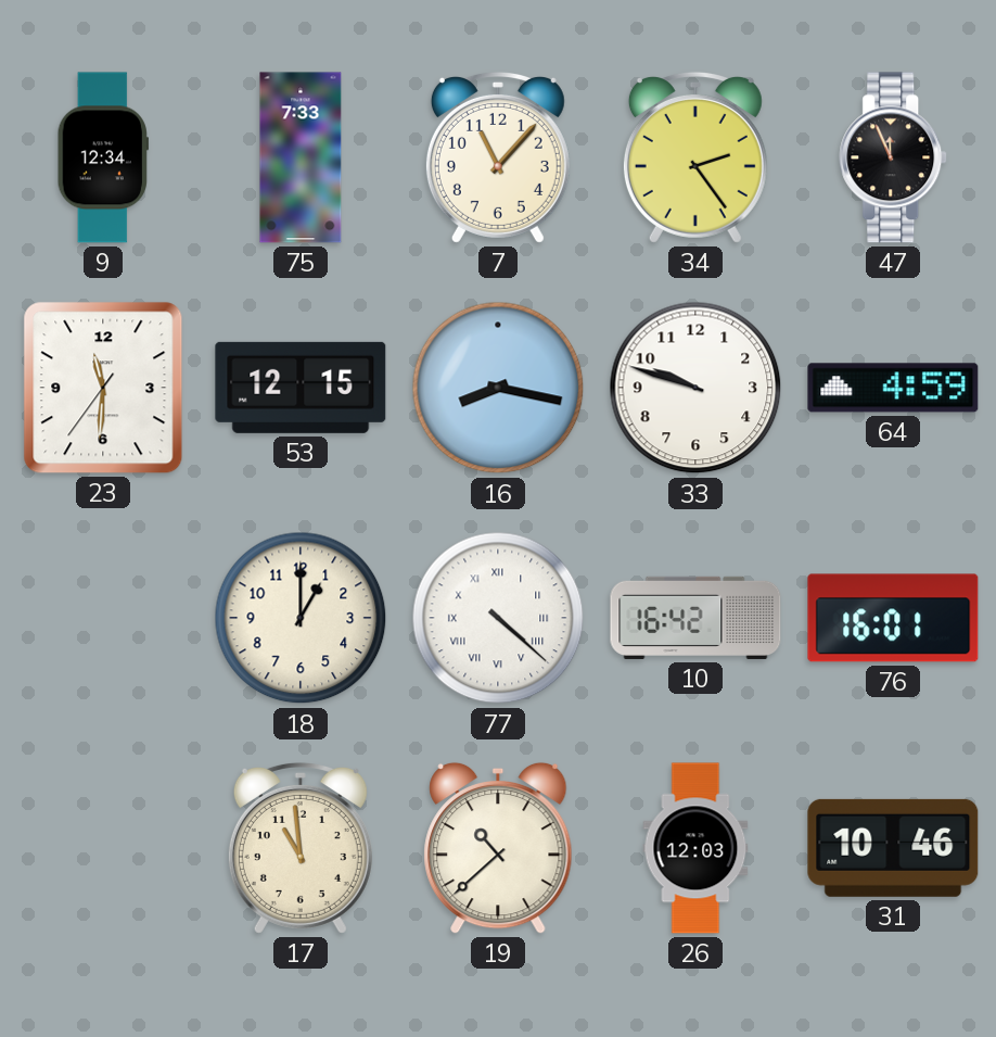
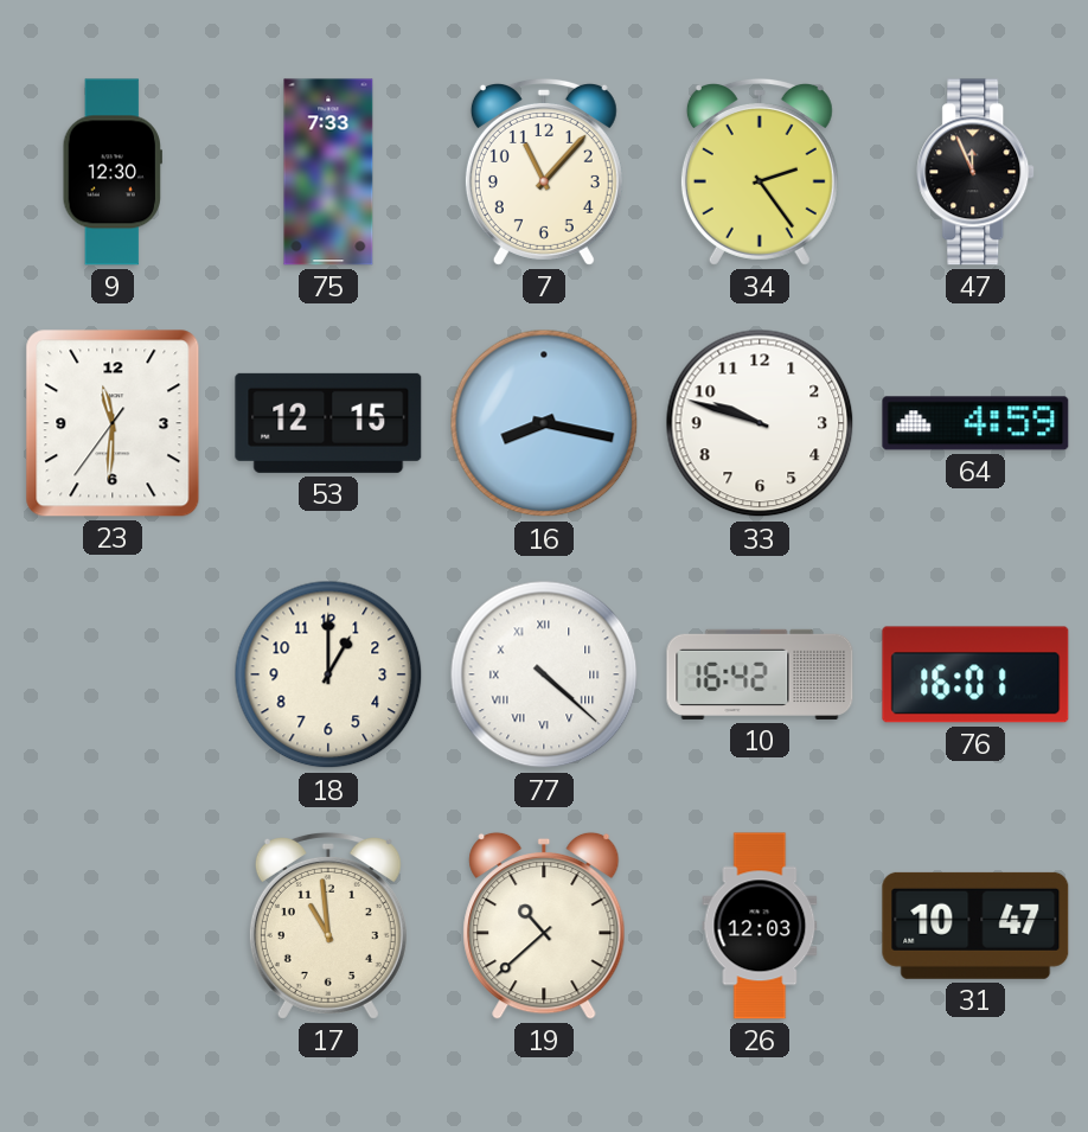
9: 12:34 -> 12:30 (113, 172)
31: 10:46 -> 10:47 (975, 926)
